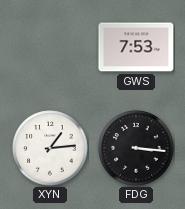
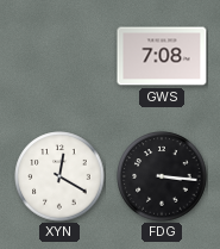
GWS: 7:53 -> 7:08 (162, 56)
XYN: 1:14 -> 12:20 (59, 176)
